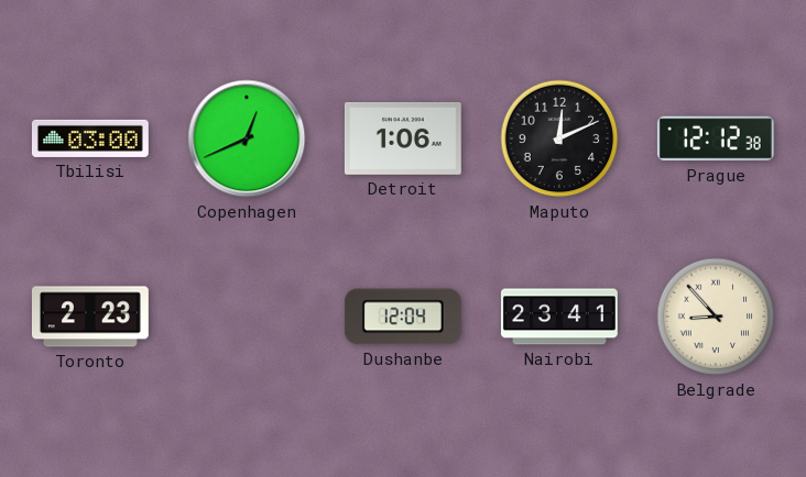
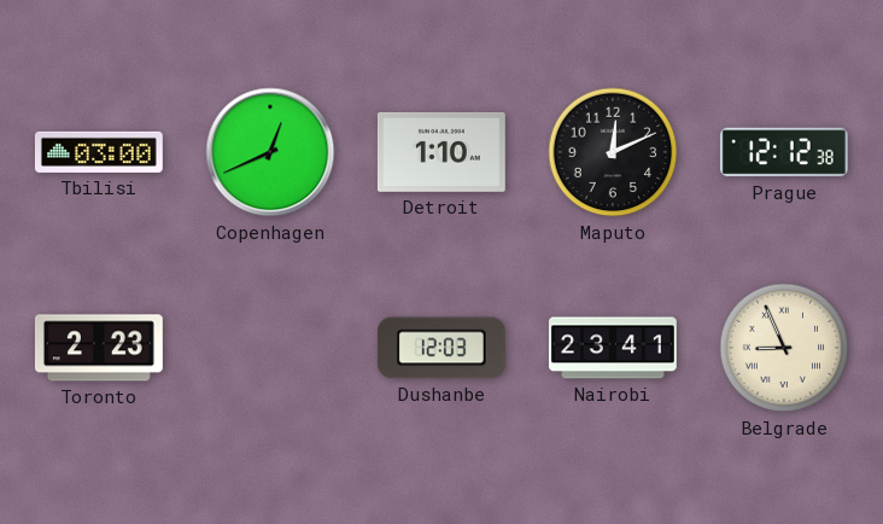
Detroit: 1:06 -> 1:10 (441, 152)
Dushanbe: 12:04 -> 12:03 (441, 348)
Belgrade: 8:53 -> 8:56 (784, 348)
